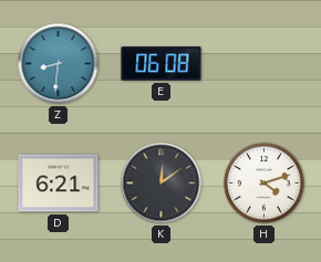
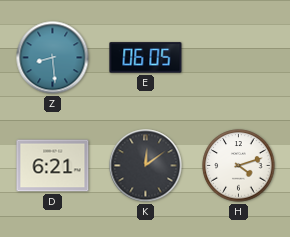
Z: 8:31 -> 8:29 (53, 58)
E: 06:08 -> 06:05 (146, 58)
